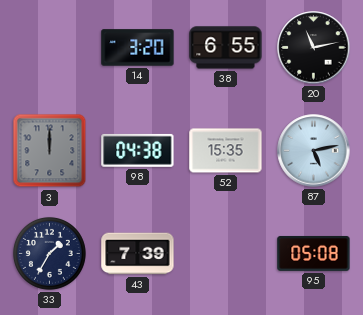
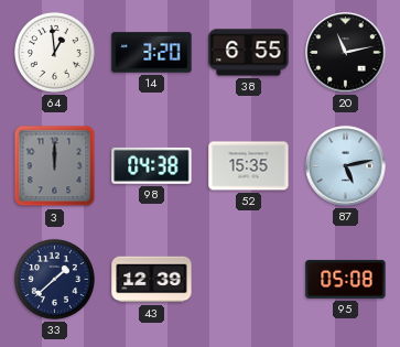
64: none -> 12:59 (54, 52)
33: 1:35 -> 1:38 (54, 279)
43: 7:39 -> 12:39 (152, 280)
